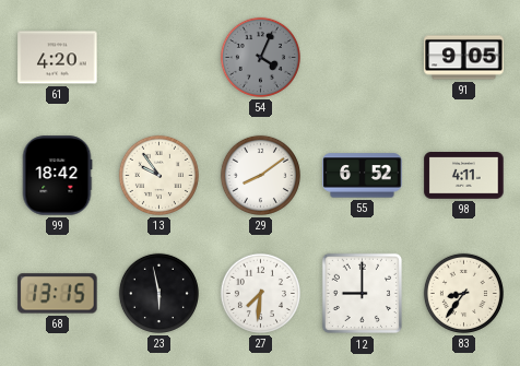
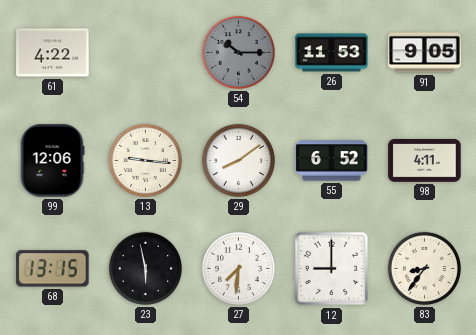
61: 4:20 -> 4:22 (53, 53)
54: 4:04 -> 10:15 (238, 52)
26: none -> 11:53 (332, 53)
99: 18:42 -> 12:06 (52, 161)
13: 9:54 -> 9:16 (145, 160)
